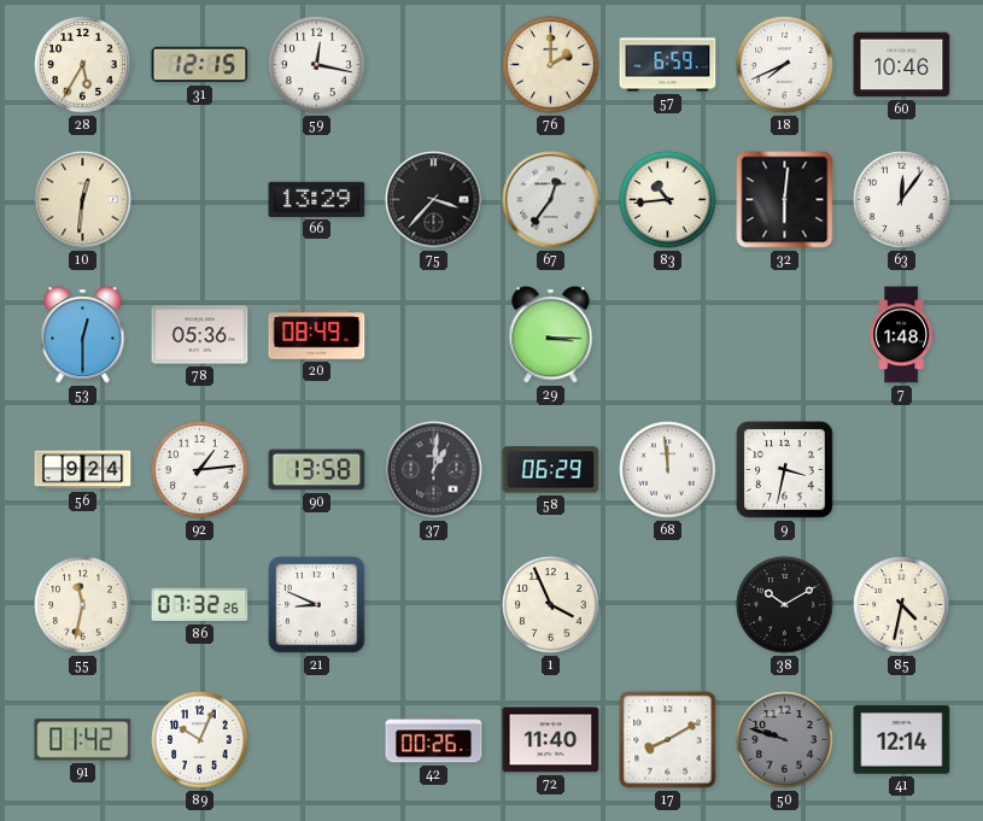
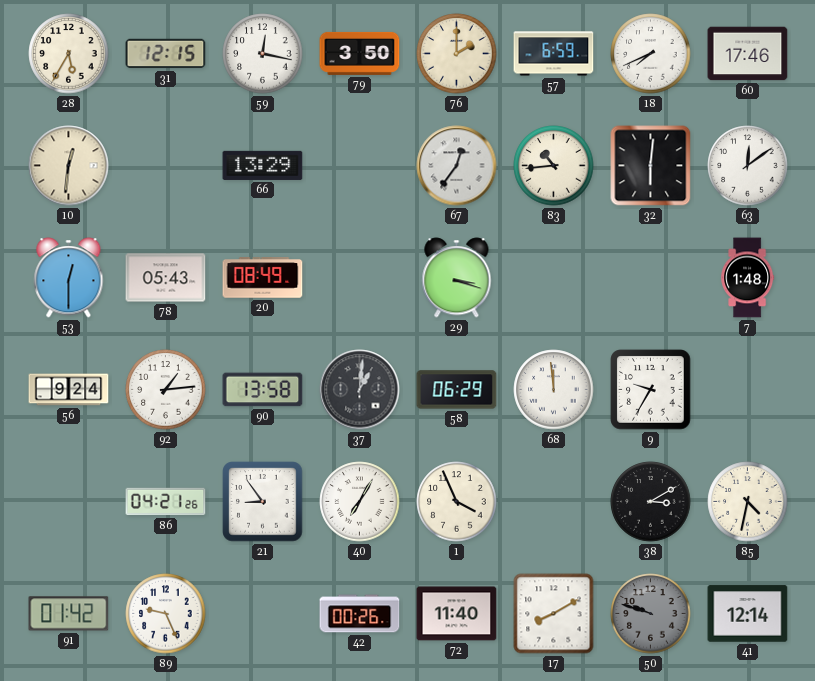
79: none -> 3:50 (360, 53)
60: 10:46 -> 17:46 (748, 54)
75: 3:37 -> none (434, 200)
63: 12:06 -> 12:09 (748, 166)
78: 05:36 -> 05:43 (166, 278)
29: 3:15 -> 3:18 (457, 278)
9: 3:32 -> 9:35 (651, 390)
55: 11:32 -> none (83, 605)
86: 07:32 -> 04:21 (166, 502)
21: 8:49 -> 8:54 (263, 502)
40: none -> 7:05 (360, 502)
38: 10:10 -> 3:10 (651, 502)
89: 10:04 -> 9:26 (166, 614)
